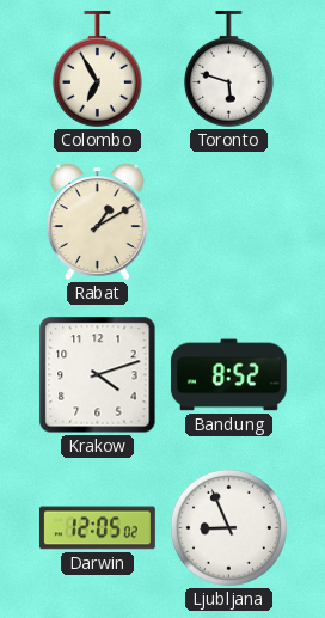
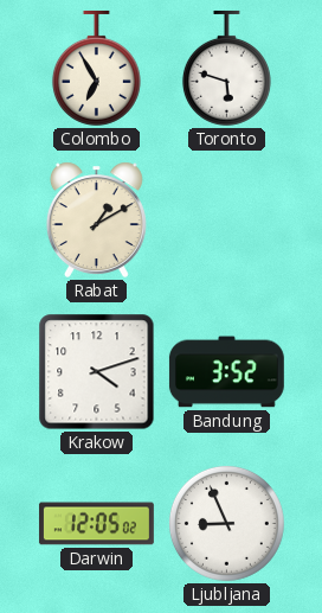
Bandung: 8:52 -> 3:52 (226, 372)
